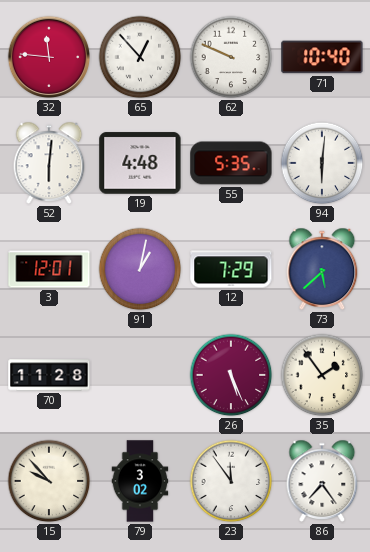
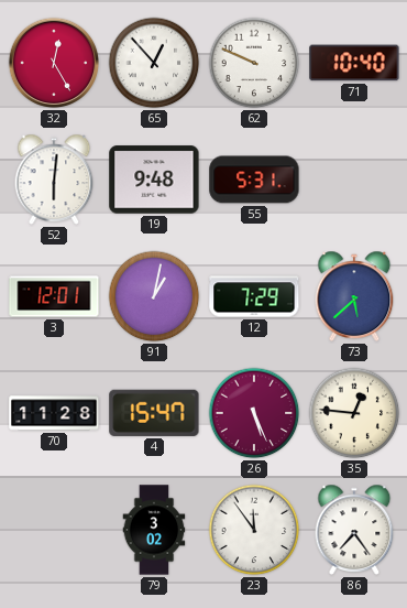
32: 11:46 -> 12:25 (54, 63)
19: 4:48 -> 9:48 (154, 180)
55: 5:35 -> 5:31 (254, 180)
94: 6:01 -> none (322, 163)
4: none -> 15:47 (154, 413)
35: 1:54 -> 12:46 (354, 413)
15: 9:53 -> none (49, 481)
